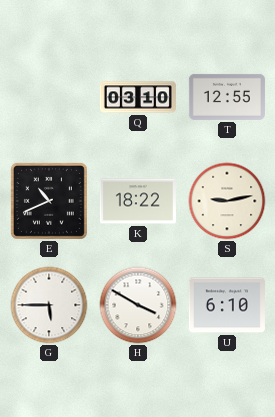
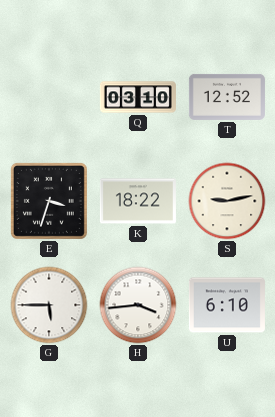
T: 12:55 -> 12:52 (227, 97)
E: 10:41 -> 3:33 (49, 201)
H: 3:50 -> 3:44 (138, 305)
